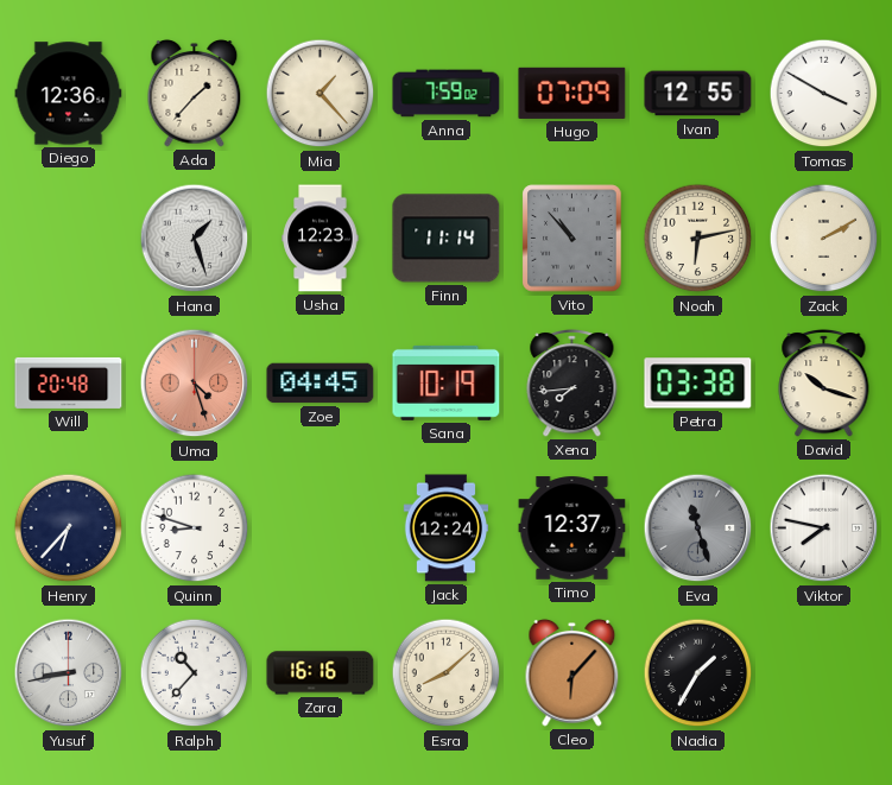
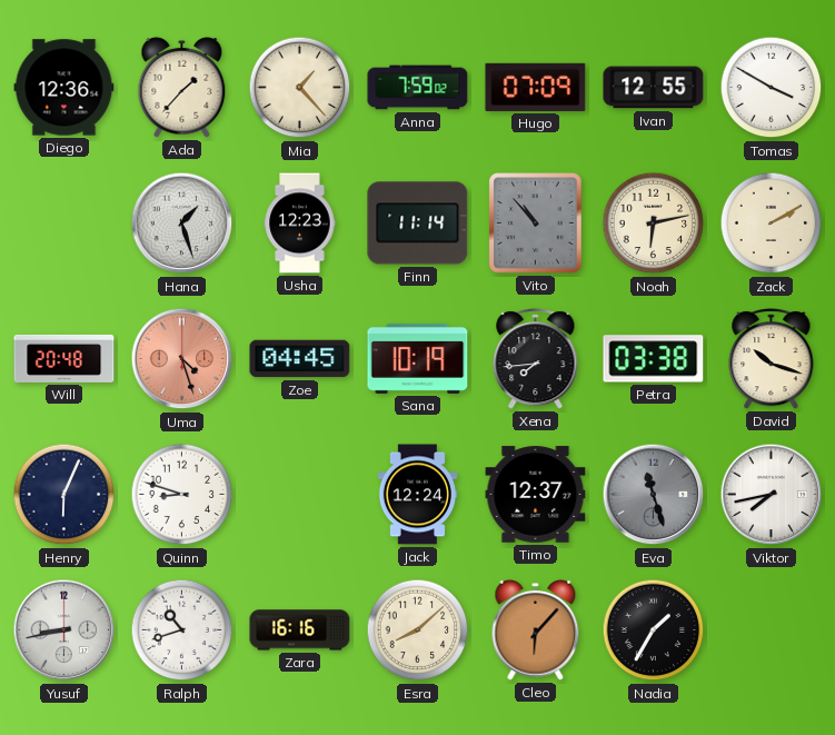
Henry: 6:37 -> 6:04 (64, 495)
Viktor: 7:47 -> 7:43 (772, 495)
Ralph: 10:37 -> 10:42 (182, 630)
